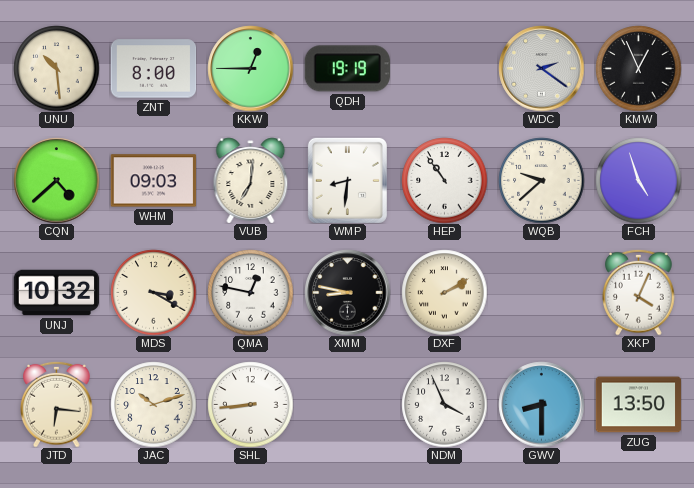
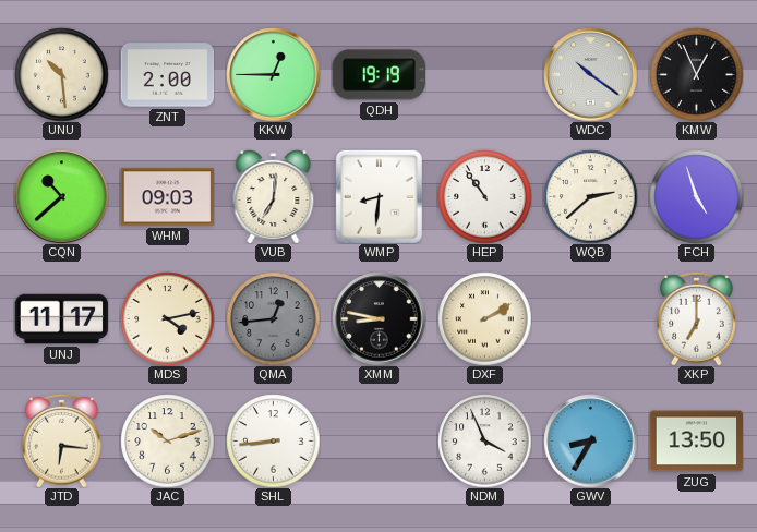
ZNT: 8:00 -> 2:00 (167, 75)
WDC: 2:21 -> 10:21 (590, 74)
CQN: 4:38 -> 10:38 (61, 196)
WQB: 9:38 -> 2:38 (590, 196)
UNJ: 10:32 -> 11:17 (61, 319)
MDS: 3:20 -> 4:13 (167, 318)
QMA: 12:47 -> 12:44 (273, 318)
QMA dial: white -> grey (273, 318)
XKP: 4:04 -> 7:00 (697, 318)
GWV: 8:30 -> 8:35 (590, 440)
